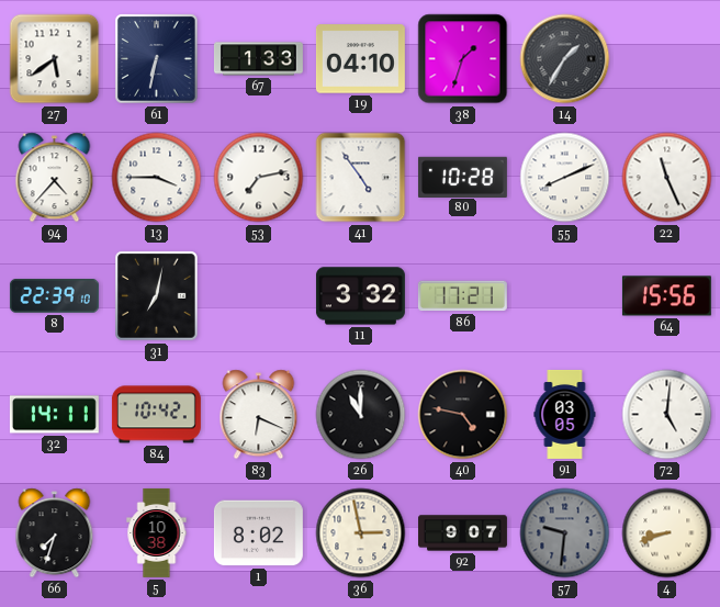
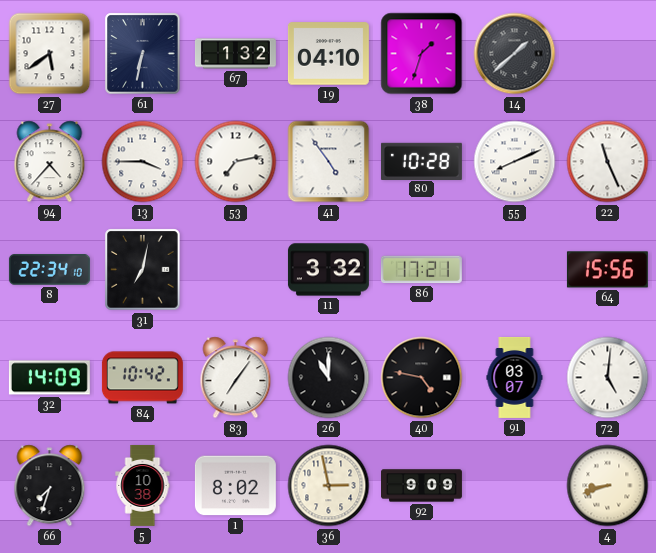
67: 1:33 -> 1:32 (235, 54)
14: 1:35 -> 1:38 (515, 54)
8: 22:39 -> 22:34 (49, 270)
32: 14:11 -> 14:09 (49, 378)
83: 6:19 -> 7:06 (236, 378)
91: 03:05 -> 03:07 (515, 378)
92: 9:07 -> 9:09 (422, 486)
57: 9:31 -> none (565, 533)
